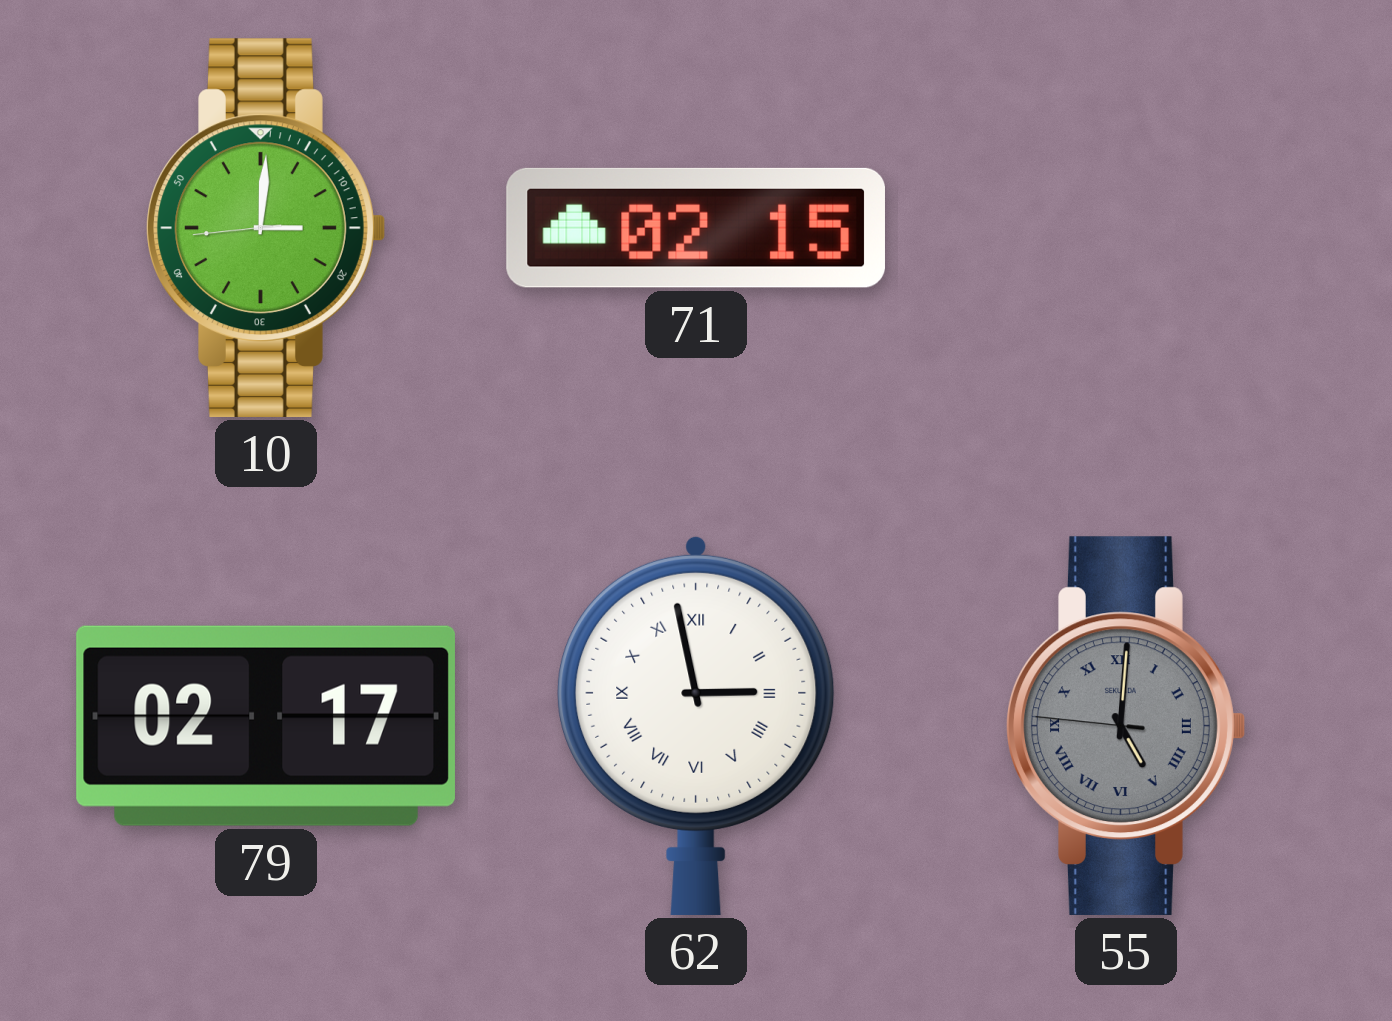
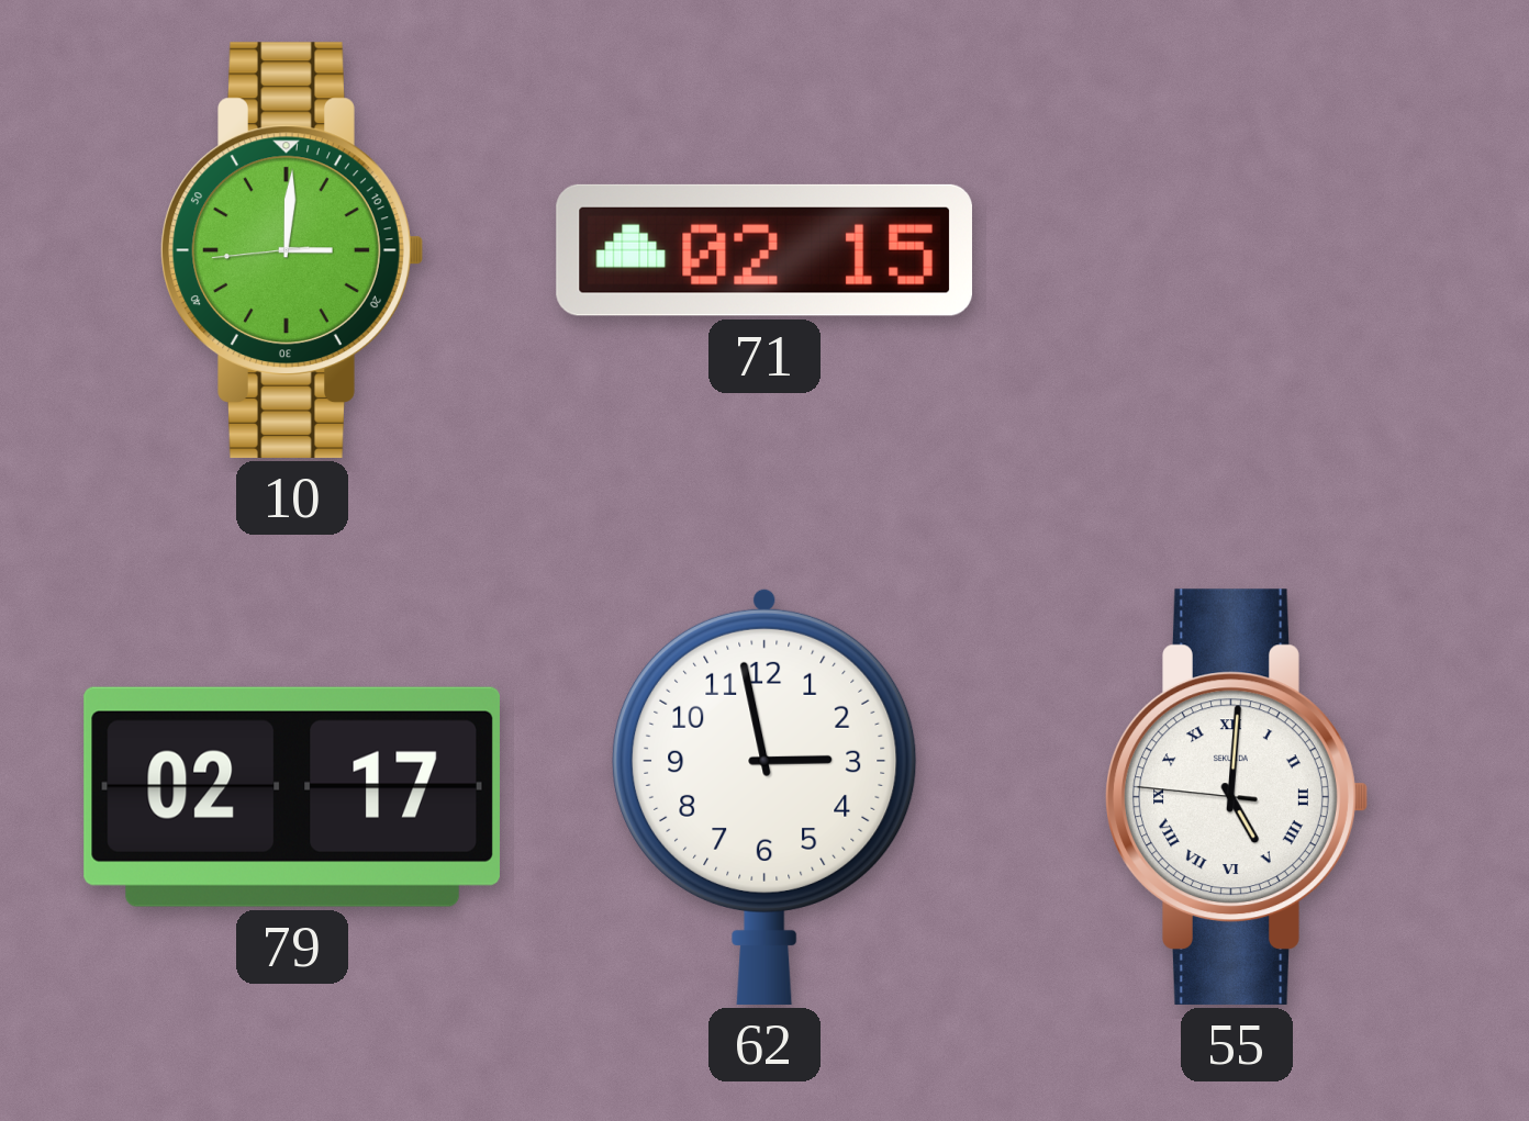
62 numerals: Roman -> Arabic (764, 796)
55 dial: grey -> white (1237, 797)
